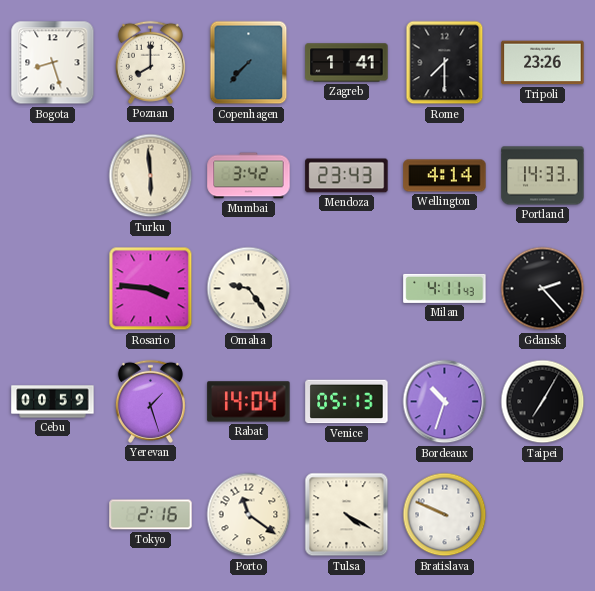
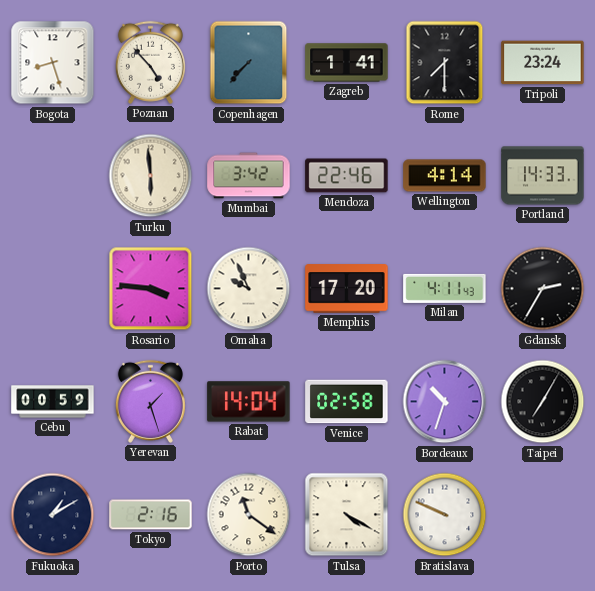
Poznan: 8:00 -> 4:53 (150, 62)
Tripoli: 23:26 -> 23:24 (543, 63)
Mendoza: 23:43 -> 22:46 (347, 176)
Omaha: 9:24 -> 9:56 (249, 289)
Memphis: none -> 17:20 (347, 289)
Gdansk: 2:23 -> 2:35 (543, 289)
Venice: 05:13 -> 02:58 (347, 402)
Fukuoka: none -> 1:10 (53, 515)
